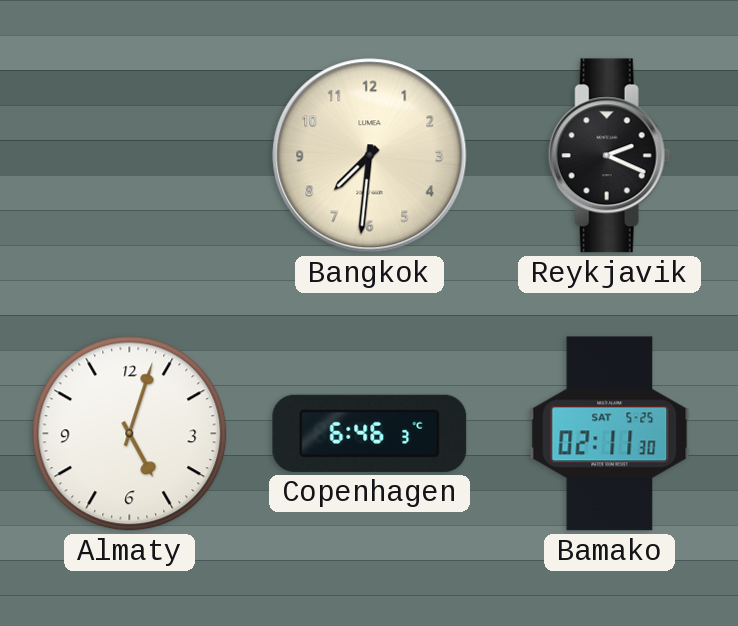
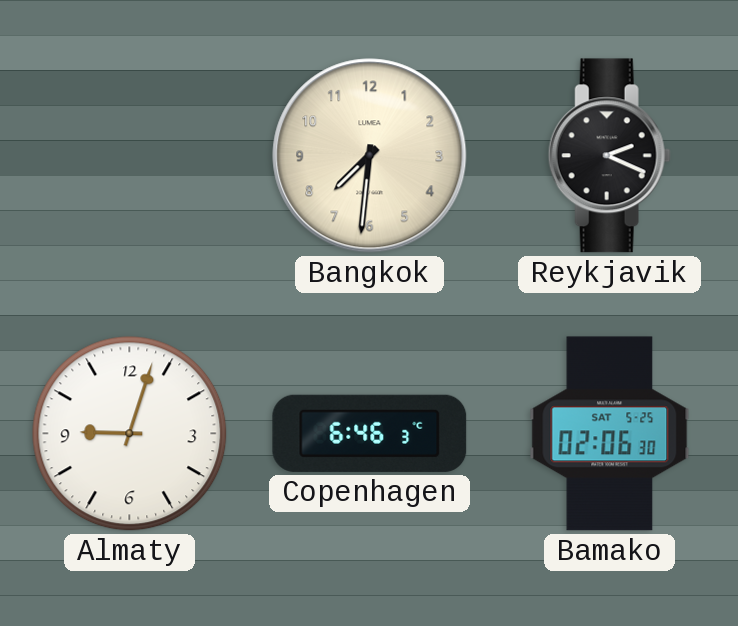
Almaty: 5:03 -> 9:03 (130, 434)
Bamako: 02:11 -> 02:06 (610, 434)
